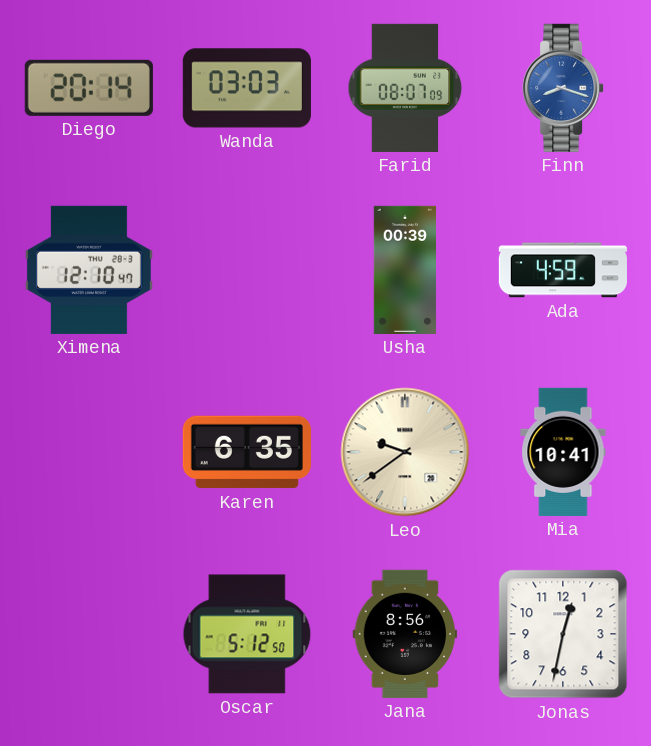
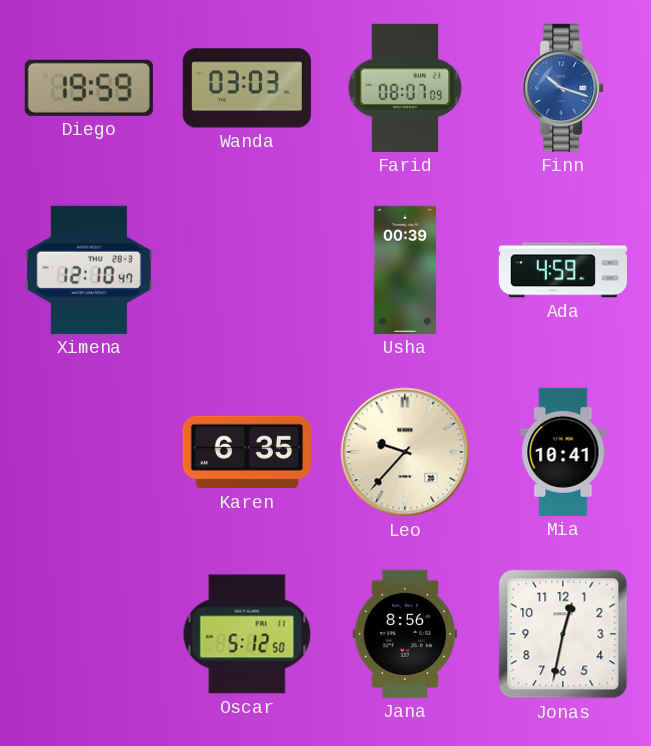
Diego: 20:14 -> 19:59 (89, 88)
Finn: 8:18 -> 10:18 (563, 88)
Leo: 9:39 -> 9:37 (405, 452)
